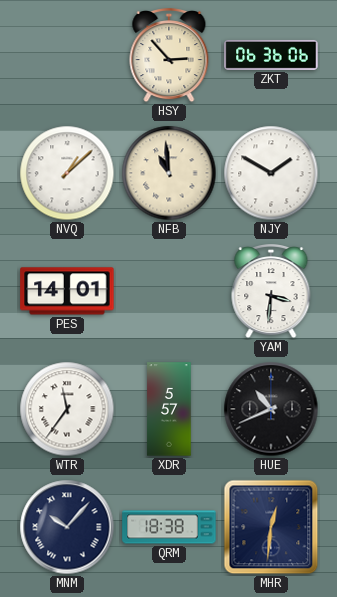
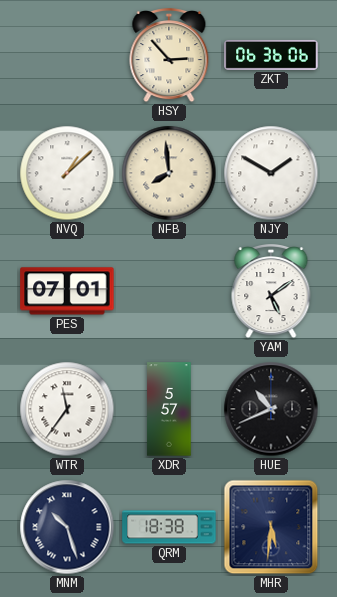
NFB: 10:59 -> 7:59 (169, 173)
PES: 14:01 -> 07:01 (67, 291)
YAM: 3:31 -> 5:09 (271, 292)
MNM: 10:07 -> 10:27 (67, 527)
MHR: 12:31 -> 5:31 (271, 527)
